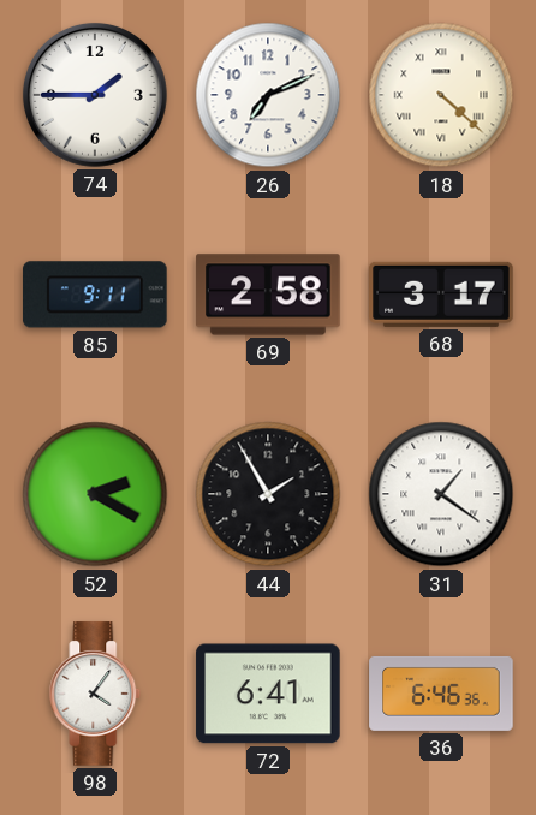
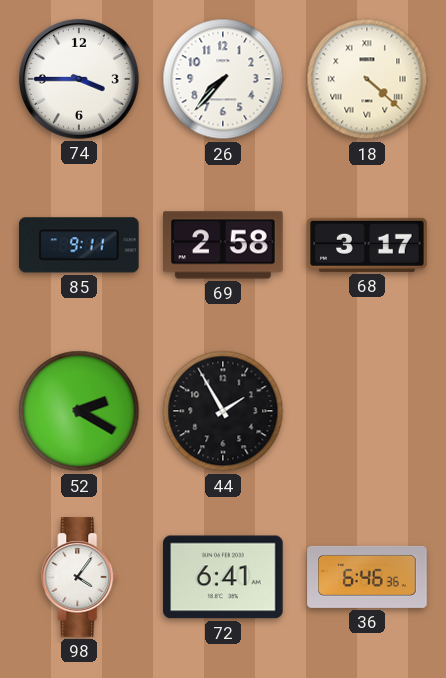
74: 1:45 -> 3:45 (79, 79)
26: 7:11 -> 7:37 (223, 79)
31: 1:21 -> none (441, 494)
